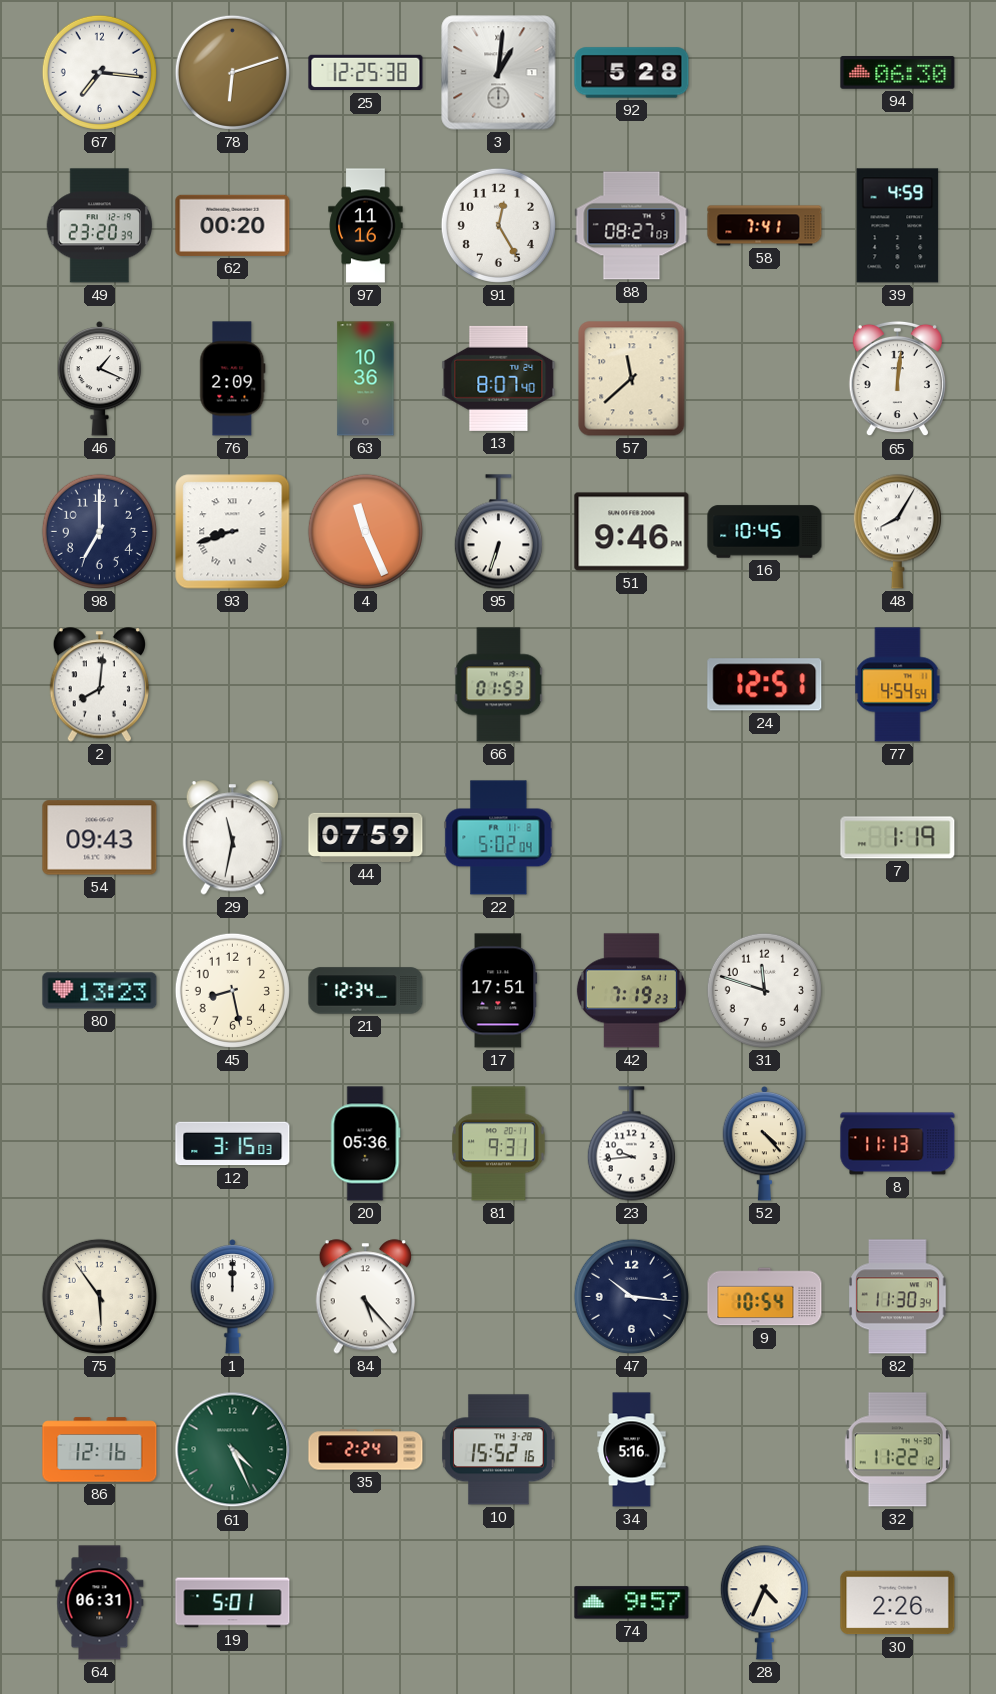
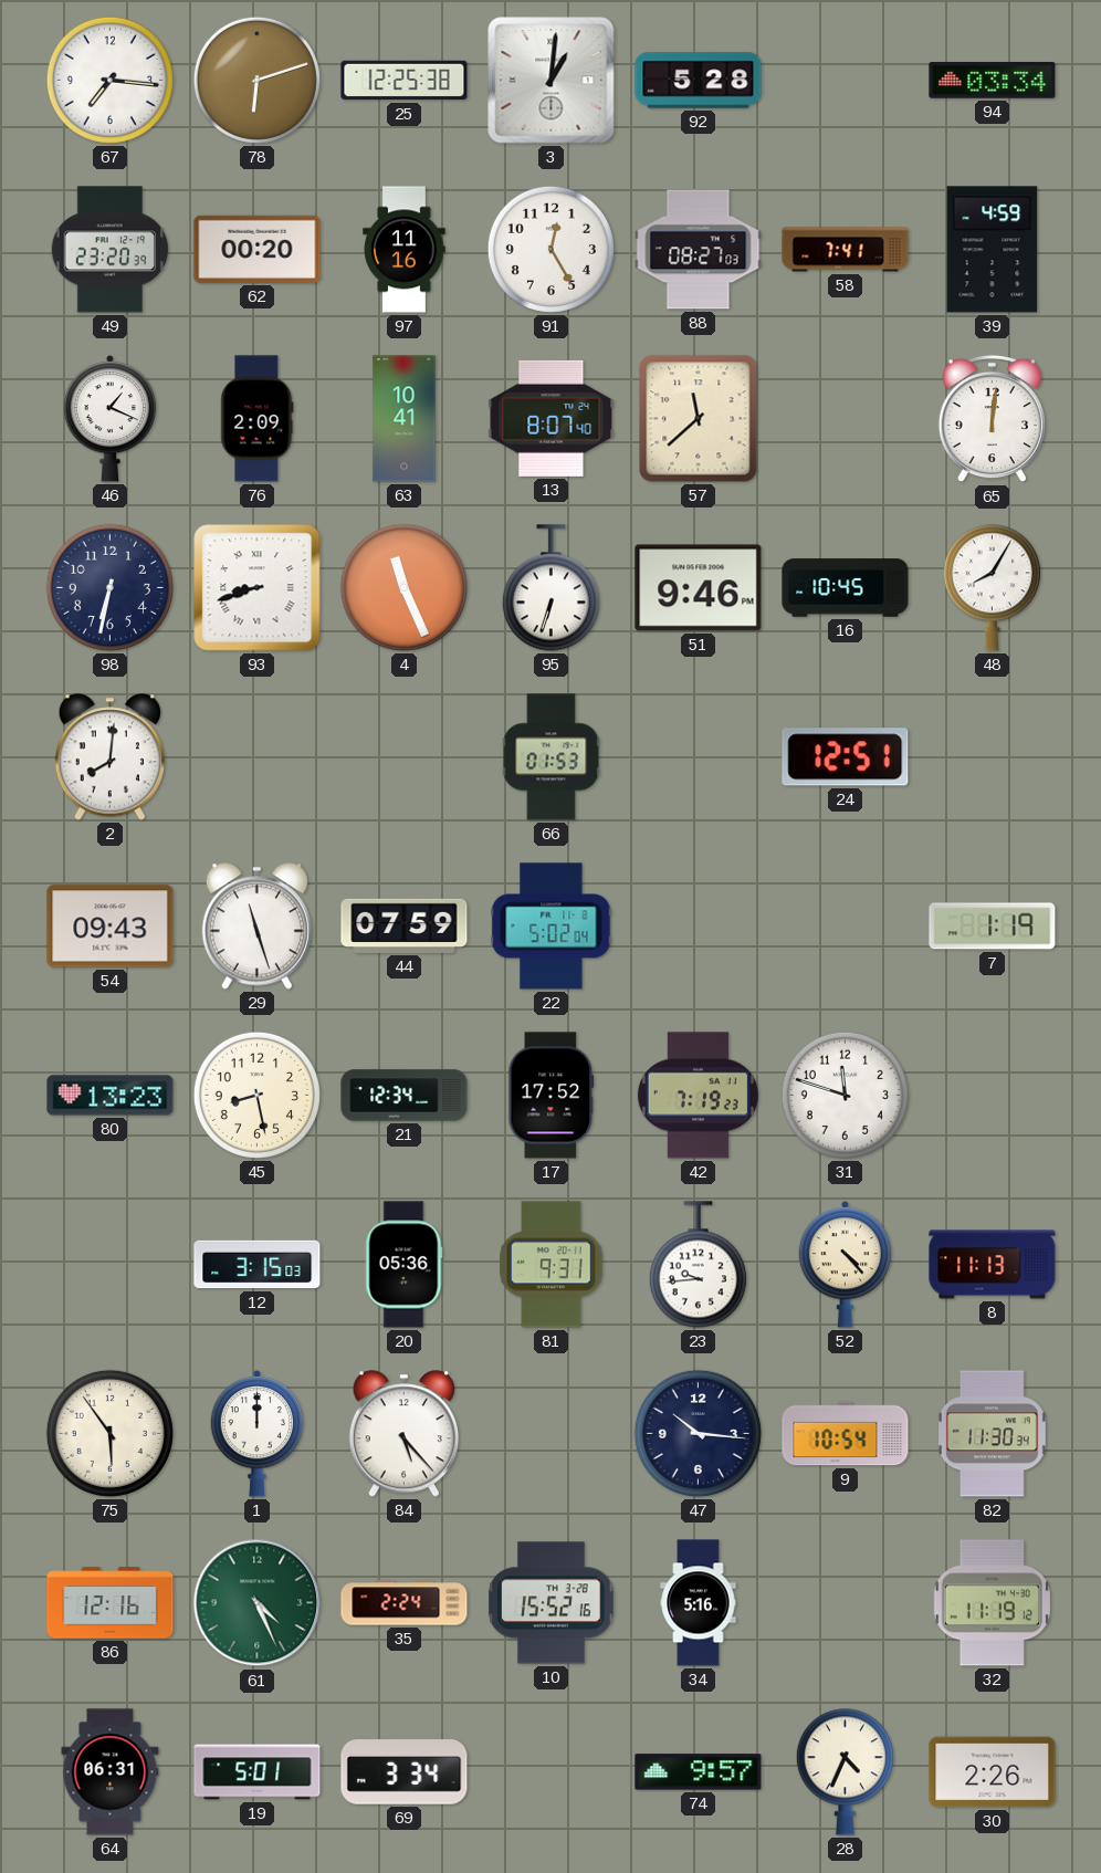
94: 06:30 -> 03:34 (993, 81)
63: 10:36 -> 10:41 (405, 419)
98: 7:00 -> 6:32 (109, 587)
77: 4:54 -> none (898, 685)
29: 11:32 -> 11:27 (256, 927)
17: 17:51 -> 17:52 (552, 1096)
32: 11:22 -> 11:19 (992, 1603)
69: none -> 3:34 (405, 1772)
